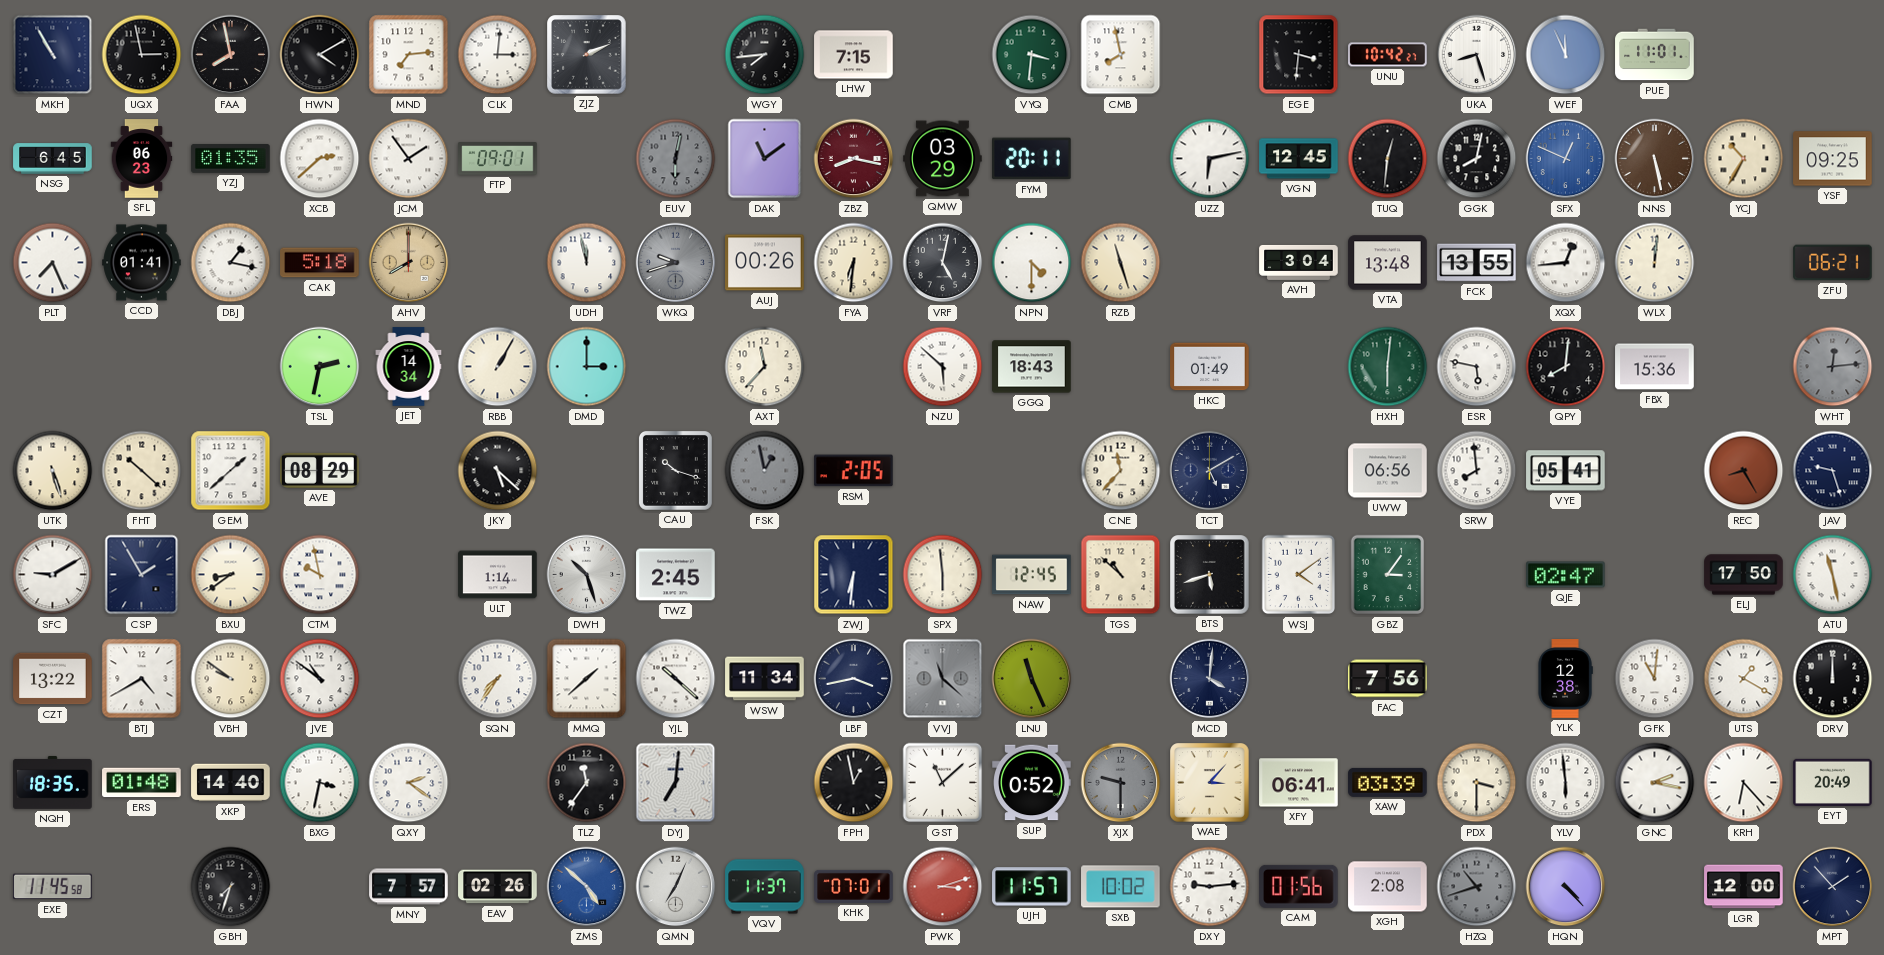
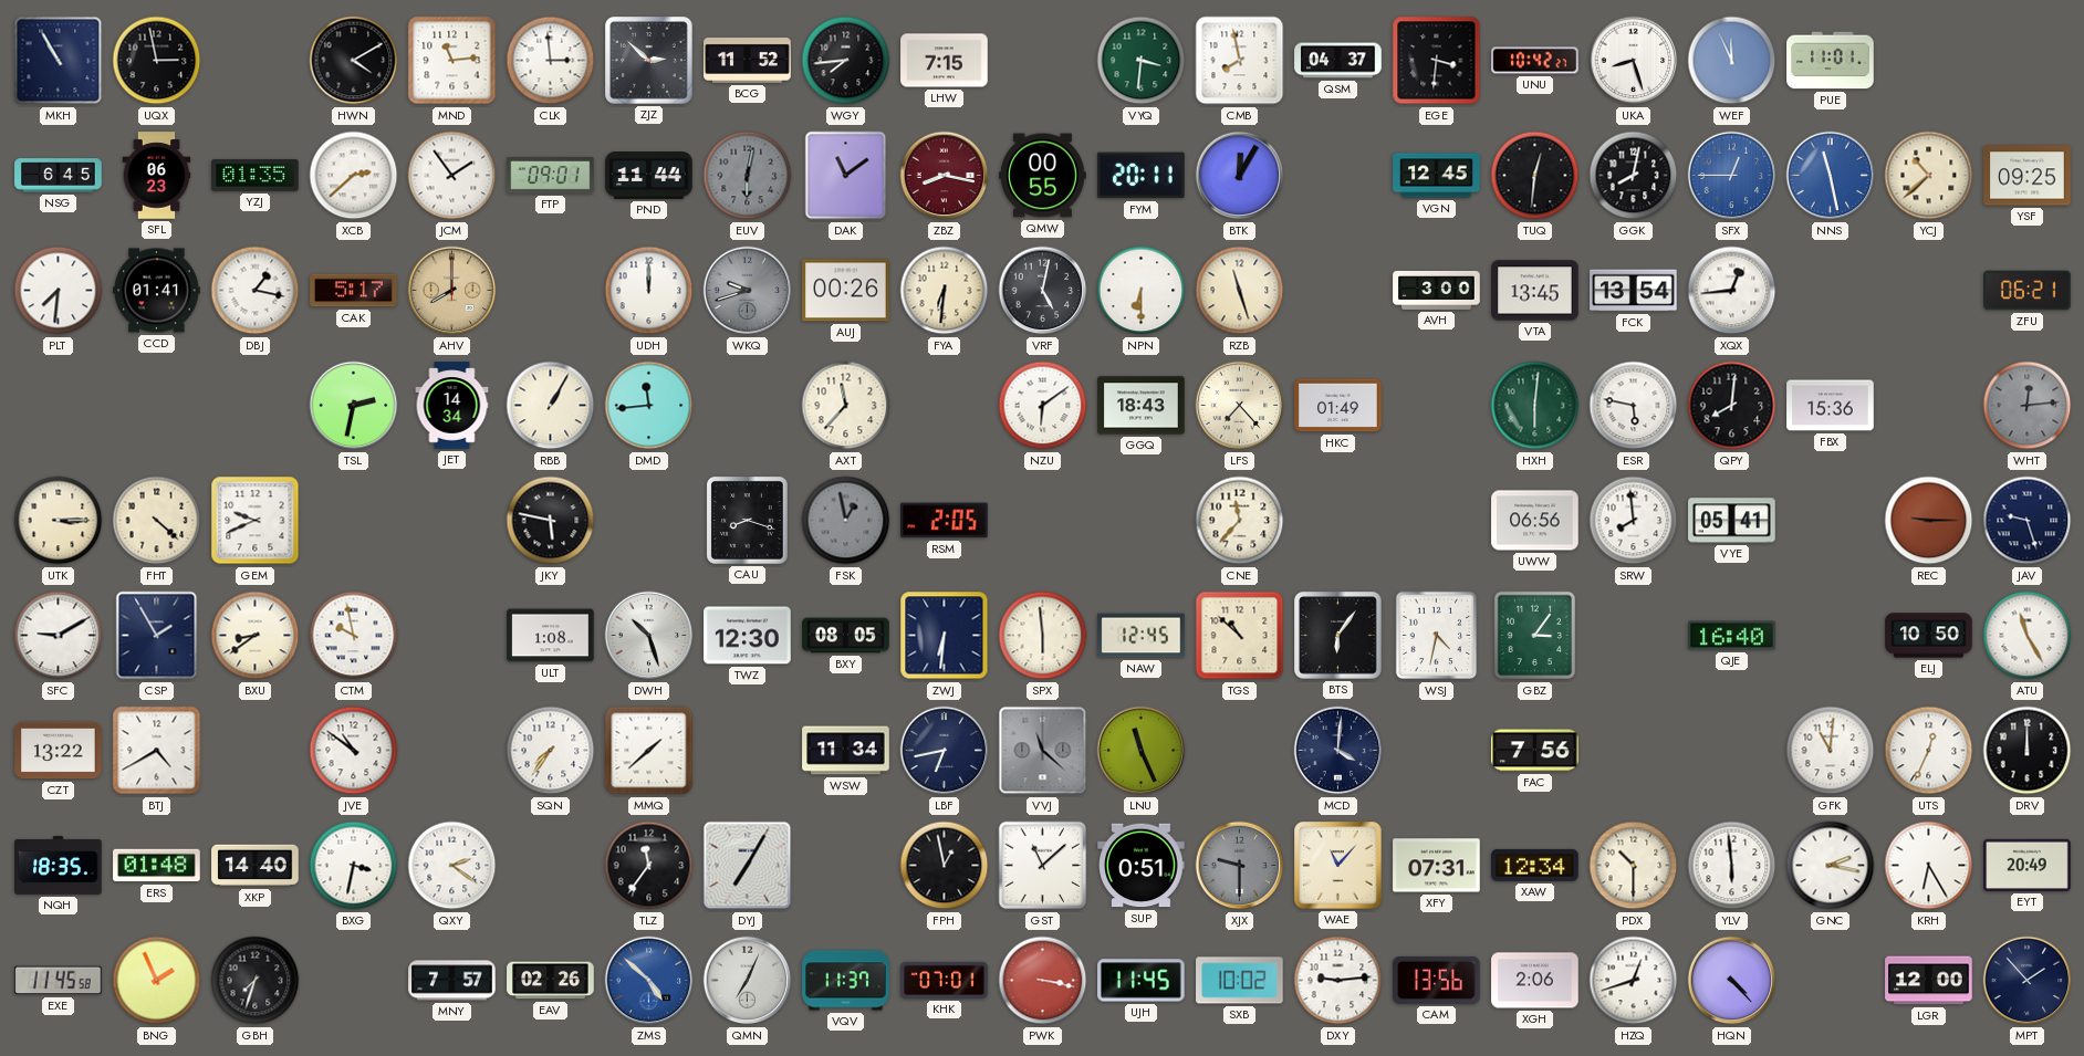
FAA: 7:58 -> none (231, 55)
MND: 7:14 -> 11:14 (452, 61)
CLK: 3:01 -> 2:59 (551, 61)
ZJZ: 2:11 -> 2:52 (649, 61)
BCG: none -> 11:52 (748, 60)
QSM: none -> 04:37 (1338, 61)
PND: none -> 11:44 (649, 176)
QMW: 03:29 -> 00:55 (1043, 176)
BTK: none -> 12:05 (1240, 176)
UZZ: 6:13 -> none (1210, 159)
SFX: 12:49 -> 12:45 (1732, 176)
NNS: 5:28 -> 11:28 (1831, 176)
NNS dial: brown -> blue (1831, 176)
YCJ: 10:35 -> 10:38 (1929, 176)
PLT: 7:26 -> 7:31 (59, 291)
CAK: 5:18 -> 5:17 (354, 291)
UDH: 11:58 -> 12:00 (649, 291)
NPN: 4:30 -> 6:30 (1142, 291)
AVH: 3:04 -> 3:00 (1437, 290)
VTA: 13:48 -> 13:45 (1535, 291)
FCK: 13:55 -> 13:54 (1634, 291)
WLX: 12:01 -> none (1655, 263)
DMD: 3:00 -> 11:44 (649, 406)
NZU: 5:52 -> 6:09 (1043, 406)
LFS: none -> 7:23 (1240, 406)
UTK: 5:27 -> 3:15 (59, 521)
FHT: 10:22 -> 4:22 (157, 521)
GEM: 1:38 -> 9:41 (256, 521)
AVE: 08:29 -> none (320, 470)
JKY: 5:22 -> 5:47 (551, 521)
CAU: 10:18 -> 8:18 (747, 520)
TCT: 5:10 -> none (1210, 471)
REC: 8:25 -> 9:15 (1929, 521)
ULT: 1:14 -> 1:08 (551, 636)
TWZ: 2:45 -> 12:30 (748, 636)
BXY: none -> 08:05 (846, 636)
BTS: 5:42 -> 6:06 (1338, 636)
WSJ: 4:09 -> 4:32 (1437, 636)
QJE: 02:47 -> 16:40 (1732, 636)
ELJ: 17:50 -> 10:50 (1929, 636)
ATU: 11:28 -> 11:25 (2028, 636)
VBH: 9:51 -> none (231, 679)
YJL: 10:22 -> none (676, 679)
LBF: 3:43 -> 6:43 (945, 751)
YLK: 12:38 -> none (1565, 679)
UTS: 1:20 -> 12:34 (1929, 751)
DYJ: 7:01 -> 7:05 (748, 866)
SUP: 0:52 -> 0:51 (1142, 866)
WAE: 3:07 -> 11:07 (1338, 866)
XFY: 06:41 -> 07:31 (1437, 866)
XAW: 03:39 -> 12:34 (1535, 865)
PDX: 3:30 -> 10:30 (1634, 866)
KRH: 6:23 -> 6:25 (1929, 866)
BNG: none -> 1:56 (157, 981)
PWK: 3:12 -> 3:17 (1043, 981)
UJH: 11:57 -> 11:45 (1142, 981)
CAM: 01:56 -> 13:56 (1437, 980)
XGH: 2:08 -> 2:06 (1535, 981)
HZQ: 10:42 -> 12:42 (1634, 981)
HZQ dial: grey -> white (1634, 981)
